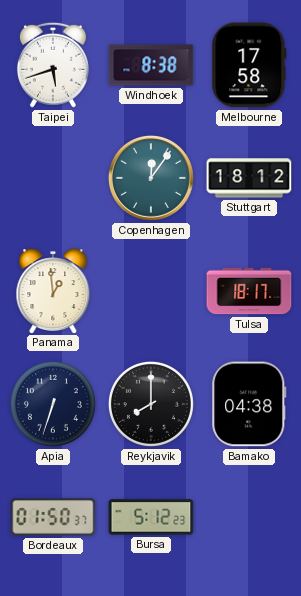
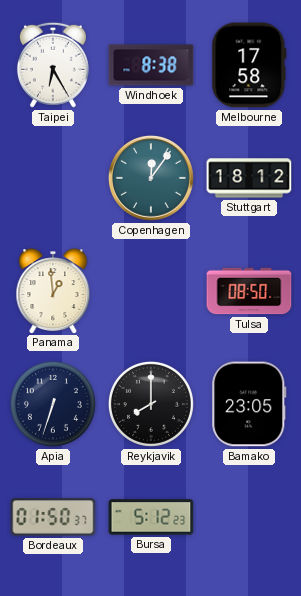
Taipei: 5:42 -> 6:25 (53, 65)
Tulsa: 18:17 -> 08:50 (249, 291)
Bamako: 04:38 -> 23:05 (249, 404)
